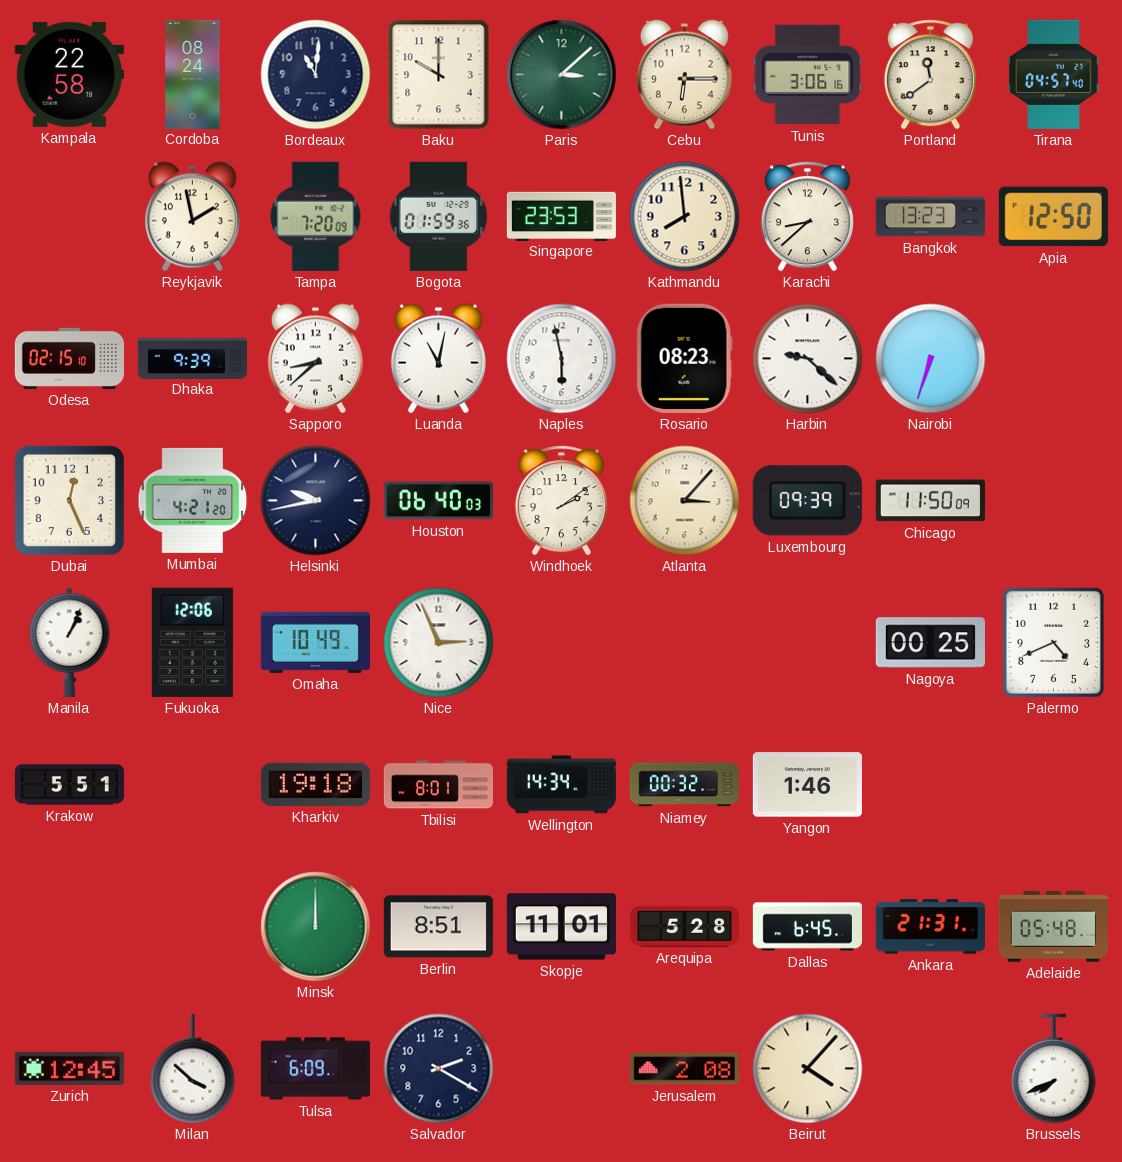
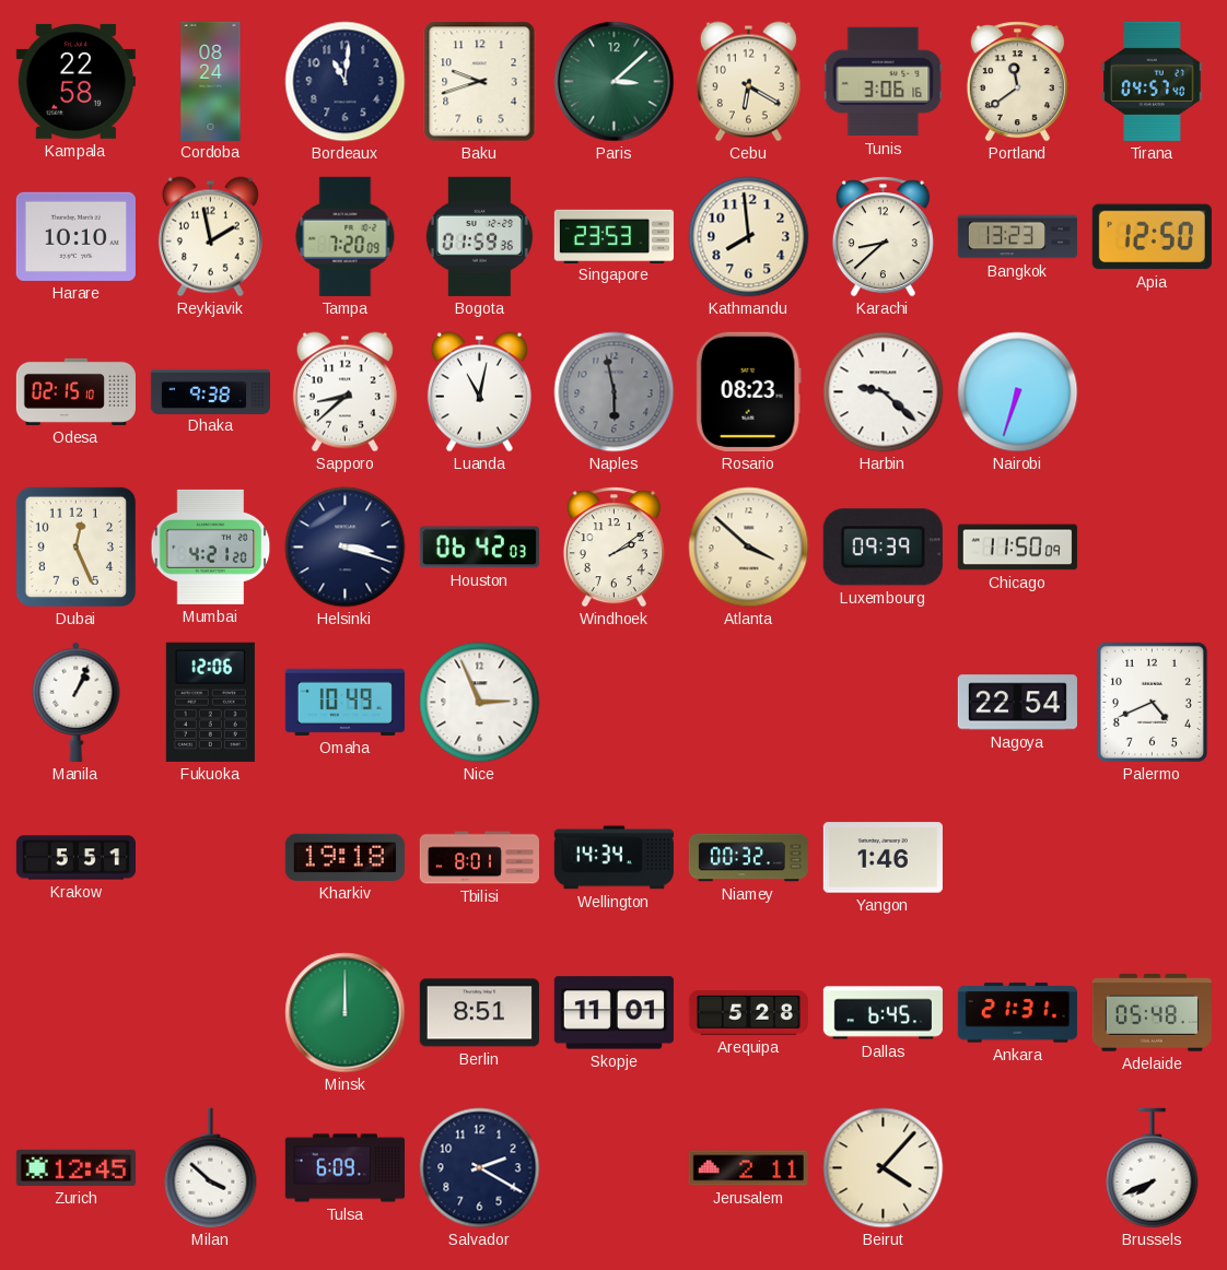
Baku: 10:00 -> 9:42 (480, 82)
Cebu: 6:15 -> 6:20 (748, 82)
Harare: none -> 10:10 (75, 236)
Dhaka: 9:39 -> 9:38 (210, 391)
Naples dial: white -> grey (615, 392)
Helsinki: 9:43 -> 3:18 (346, 548)
Houston: 06:40 -> 06:42 (479, 548)
Atlanta: 3:07 -> 3:52 (749, 548)
Nagoya: 00:25 -> 22:54 (1017, 703)
Jerusalem: 2:08 -> 2:11 (748, 1168)
